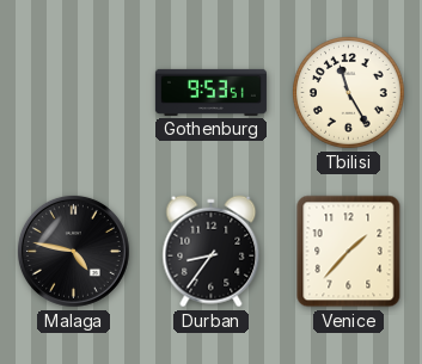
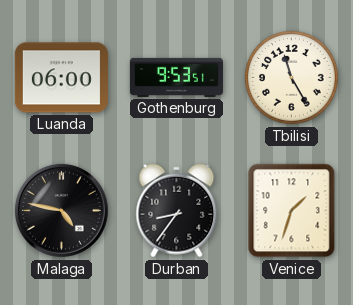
Luanda: none -> 06:00 (61, 78)
Venice: 1:37 -> 1:33 (292, 211)
